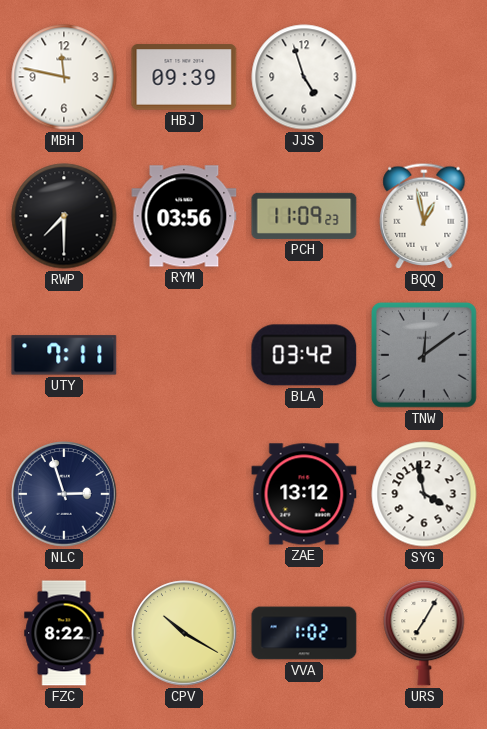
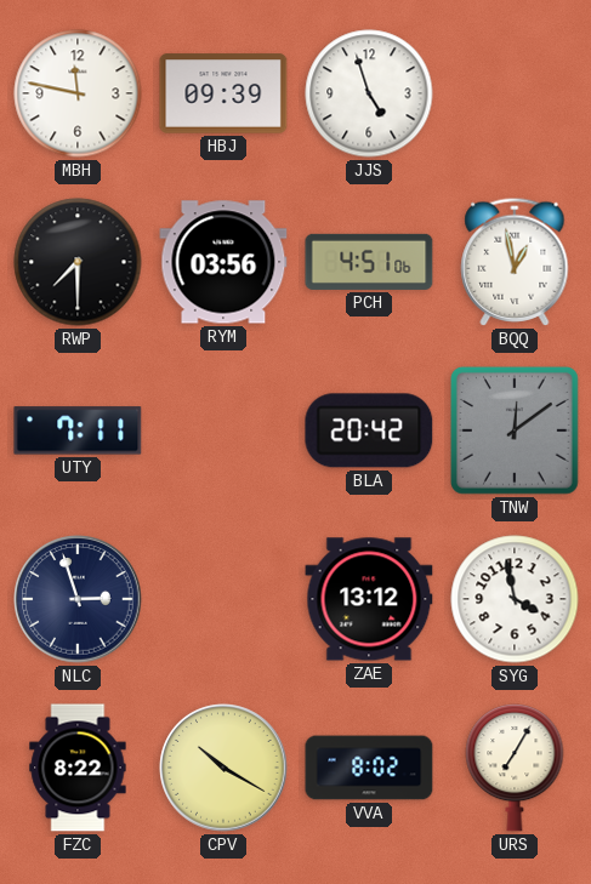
PCH: 11:09 -> 4:51 (369, 262)
BLA: 03:42 -> 20:42 (369, 430)
VVA: 1:02 -> 8:02 (369, 768)
